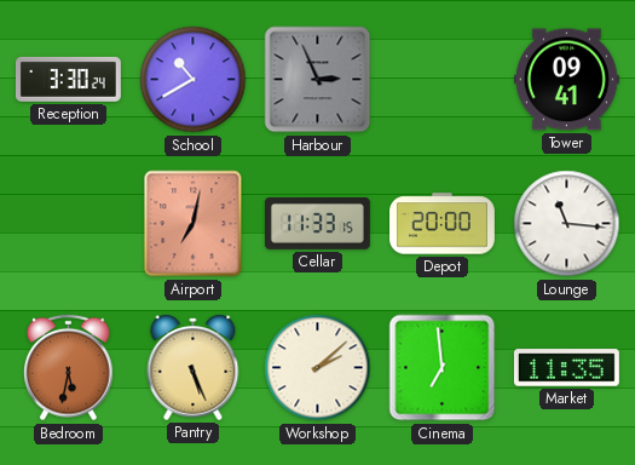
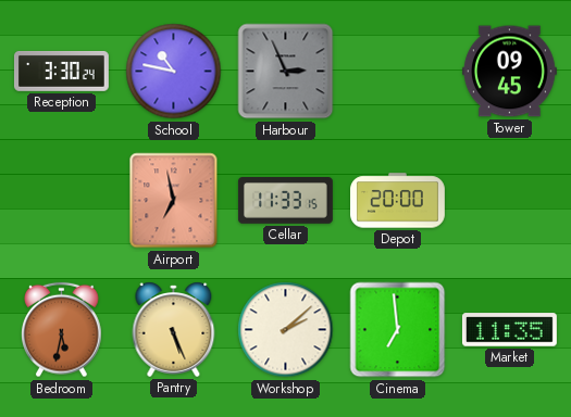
School: 10:40 -> 10:47 (174, 72)
Tower: 09:41 -> 09:45 (509, 72)
Airport: 7:02 -> 6:58 (174, 201)
Lounge: 11:16 -> none (567, 224)
